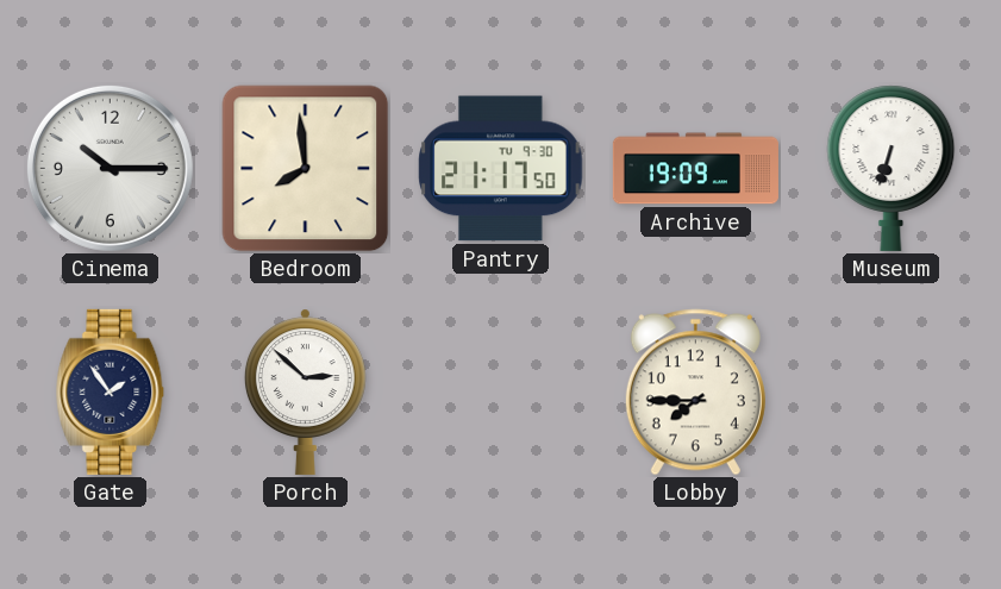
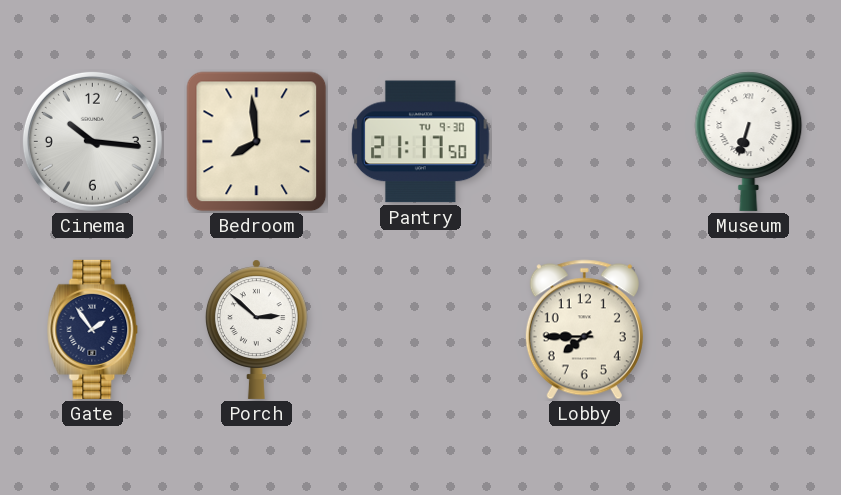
Cinema: 10:15 -> 10:16 (92, 141)
Archive: 19:09 -> none (695, 169)
